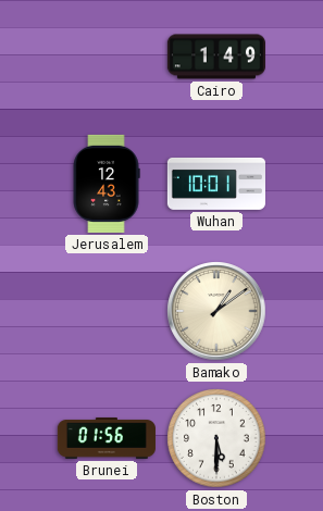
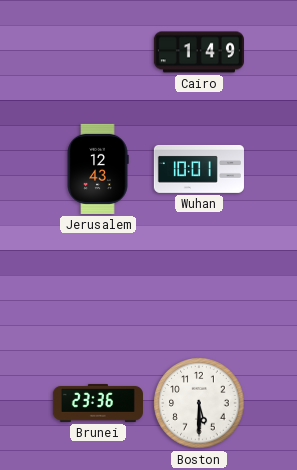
Bamako: 1:09 -> none (216, 311)
Brunei: 01:56 -> 23:36 (98, 403)
